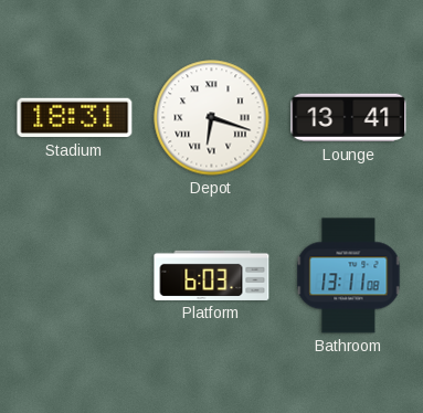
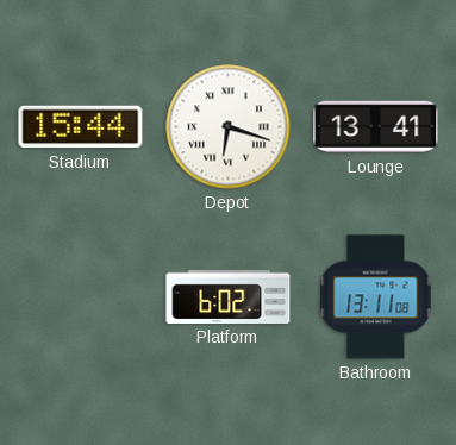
Stadium: 18:31 -> 15:44 (81, 127)
Platform: 6:03 -> 6:02 (229, 296)
